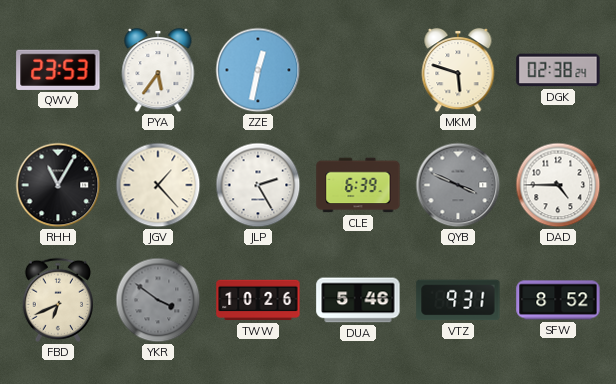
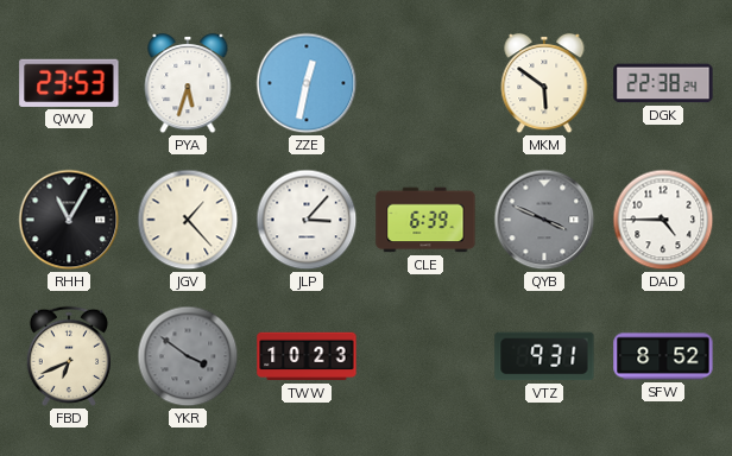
PYA: 5:36 -> 5:33 (188, 83)
MKM: 5:48 -> 5:51 (544, 83)
DGK: 02:38 -> 22:38 (663, 83)
JLP: 2:25 -> 3:07 (307, 220)
TWW: 10:26 -> 10:23 (307, 356)
DUA: 5:46 -> none (358, 300)
